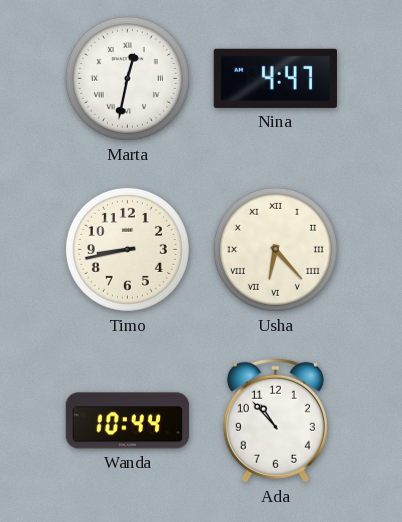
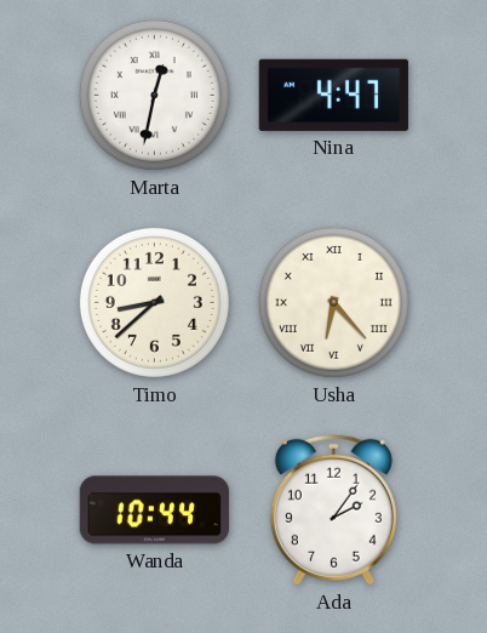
Timo: 8:43 -> 8:38 (154, 302)
Ada: 10:53 -> 2:06 (333, 509)
